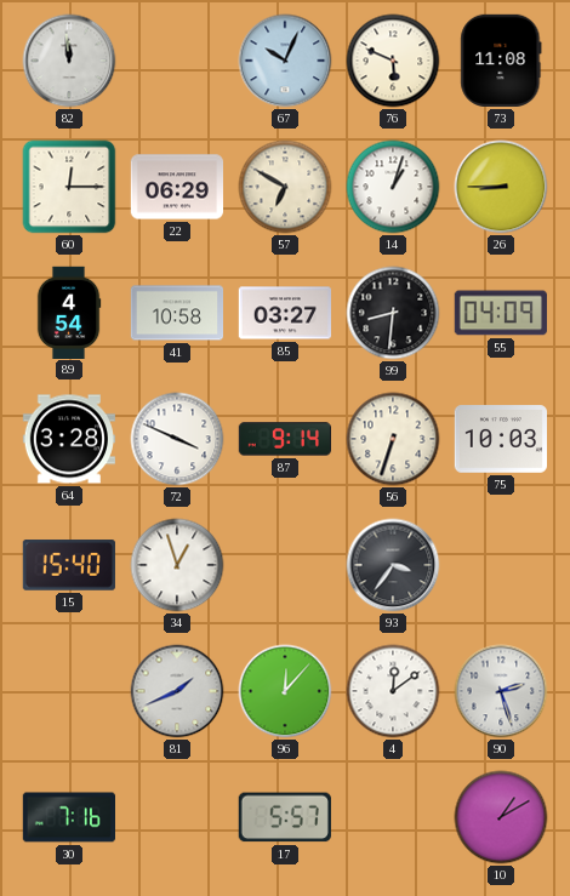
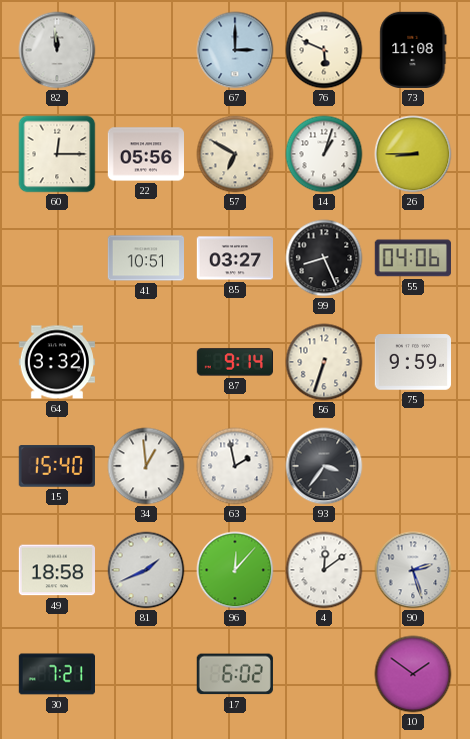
67: 10:04 -> 3:00 (235, 50)
22: 06:29 -> 05:56 (145, 154)
89: 4:54 -> none (69, 312)
41: 10:58 -> 10:51 (145, 258)
99: 8:31 -> 8:26 (324, 258)
55: 04:09 -> 04:06 (413, 258)
64: 3:28 -> 3:32 (56, 362)
72: 3:49 -> none (177, 439)
75: 10:03 -> 9:59 (412, 362)
34: 12:57 -> 12:59 (146, 466)
63: none -> 1:58 (235, 466)
49: none -> 18:58 (56, 570)
30: 7:16 -> 7:21 (56, 674)
17: 5:57 -> 6:02 (235, 674)
10: 1:10 -> 1:51 (413, 674)
